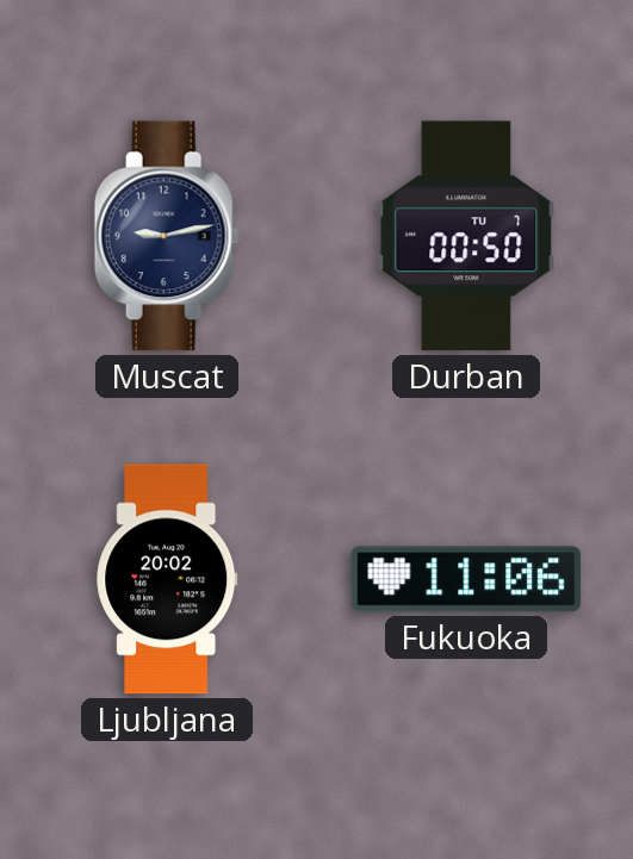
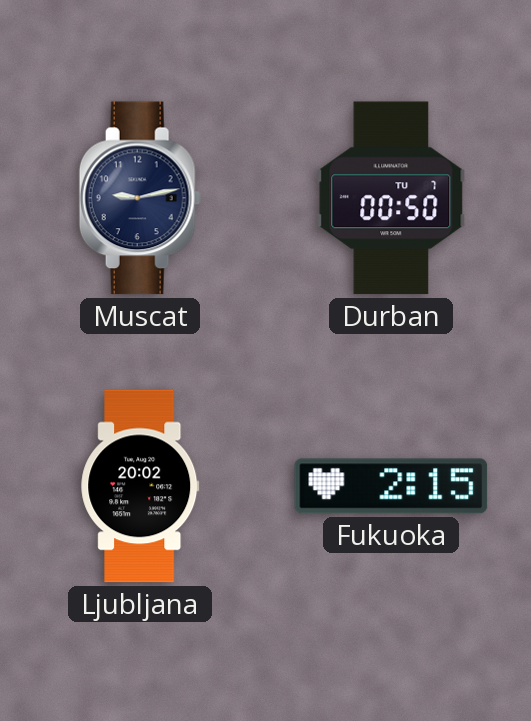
Fukuoka: 11:06 -> 2:15 (391, 486)
